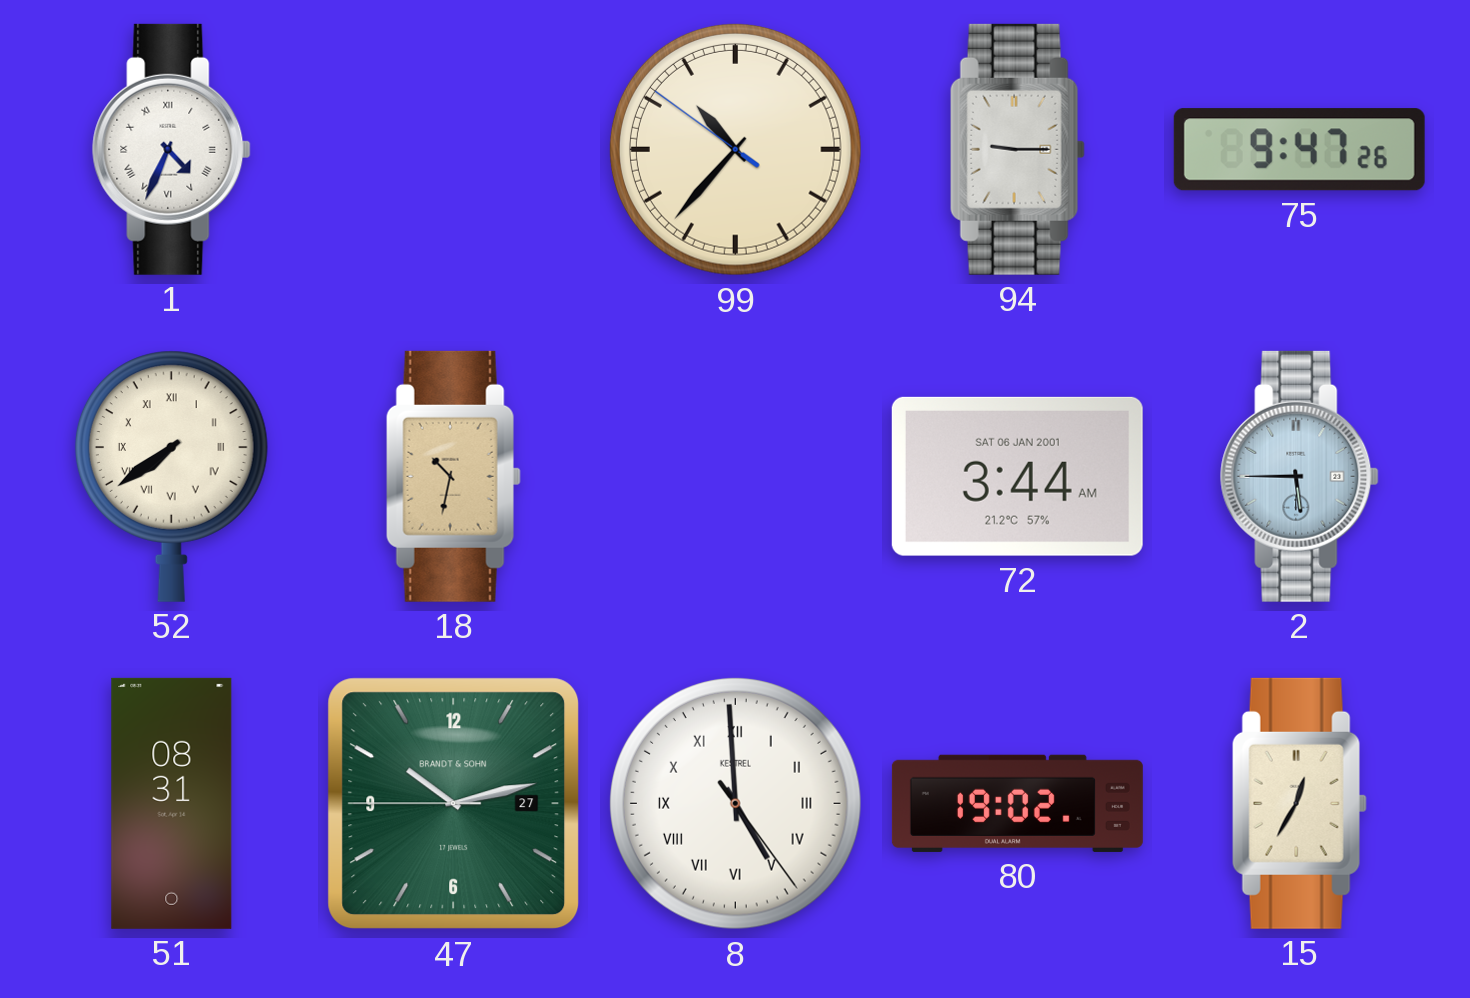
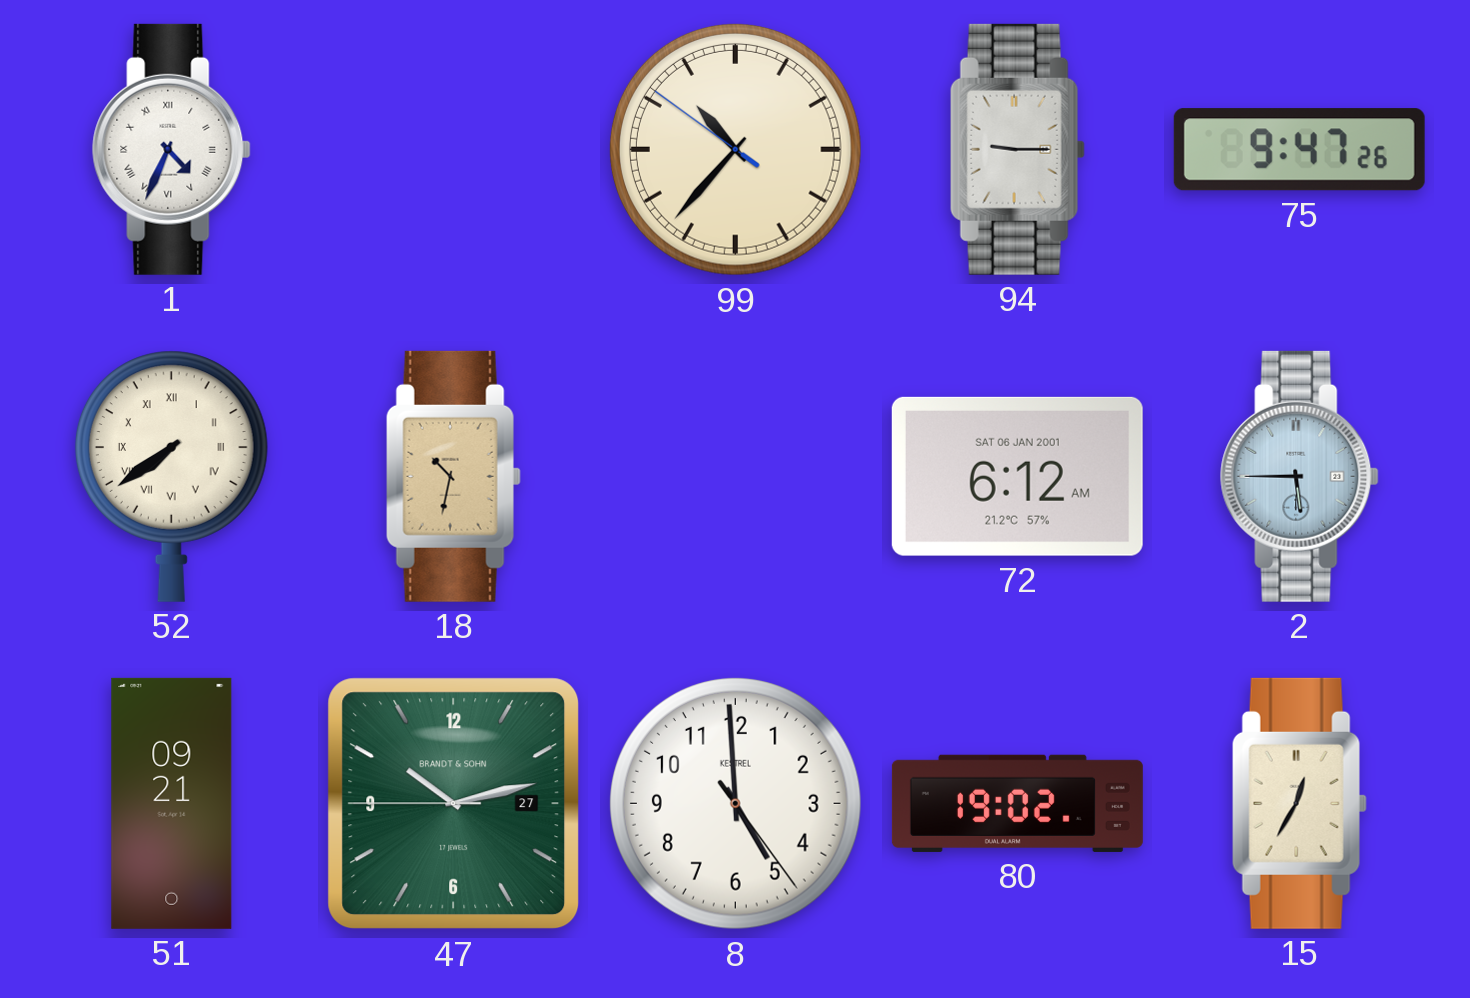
72: 3:44 -> 6:12 (1017, 476)
51: 08:31 -> 09:21 (172, 803)
8 numerals: Roman -> Arabic (735, 803)
